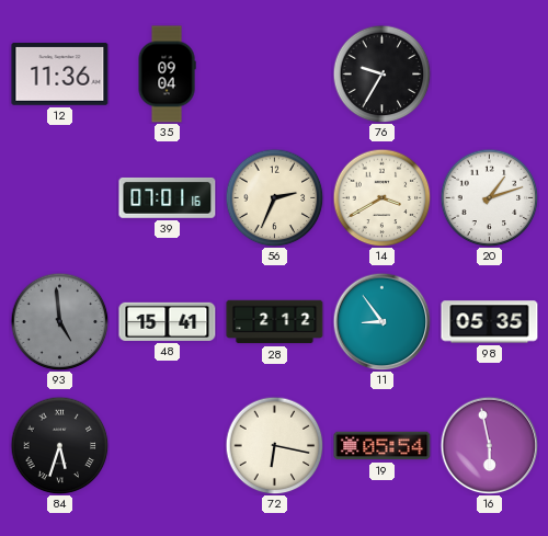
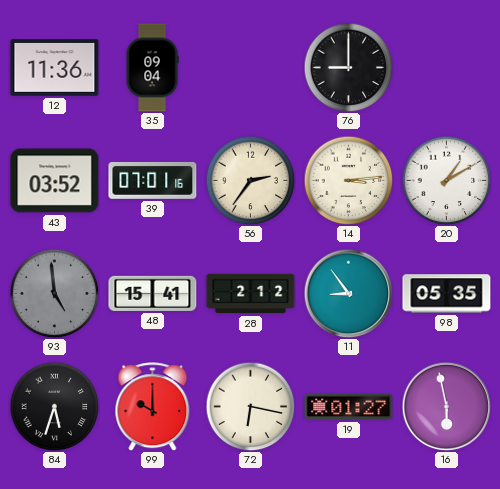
76: 9:35 -> 9:00 (348, 67)
43: none -> 03:52 (55, 181)
56: 2:34 -> 2:36 (250, 180)
14: 3:40 -> 3:14 (348, 180)
20: 1:12 -> 1:10 (446, 180)
99: none -> 10:00 (153, 407)
19: 05:54 -> 01:27 (349, 407)
